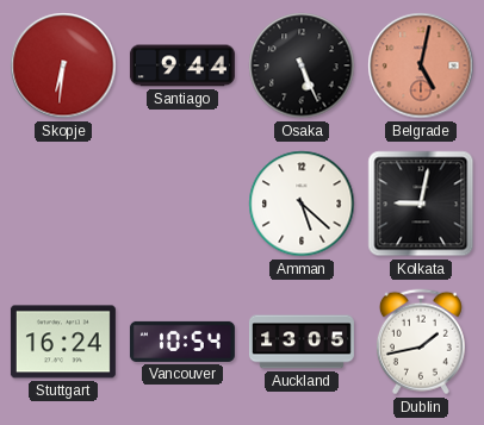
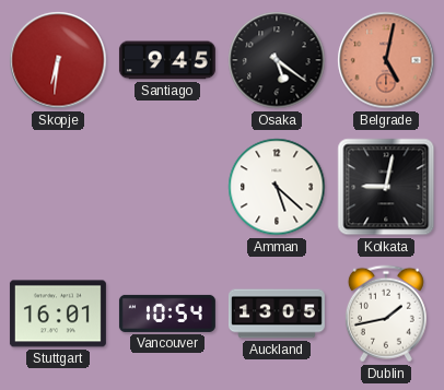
Santiago: 9:44 -> 9:45 (167, 60)
Osaka: 5:26 -> 5:21 (277, 60)
Stuttgart: 16:24 -> 16:01 (58, 314)
